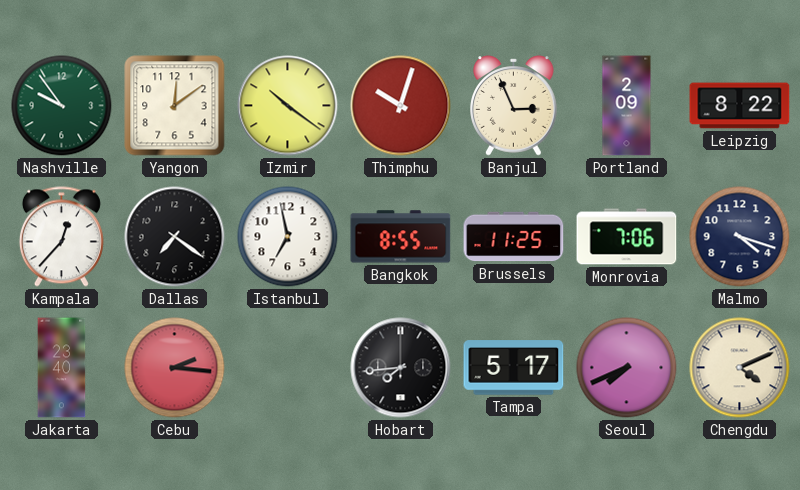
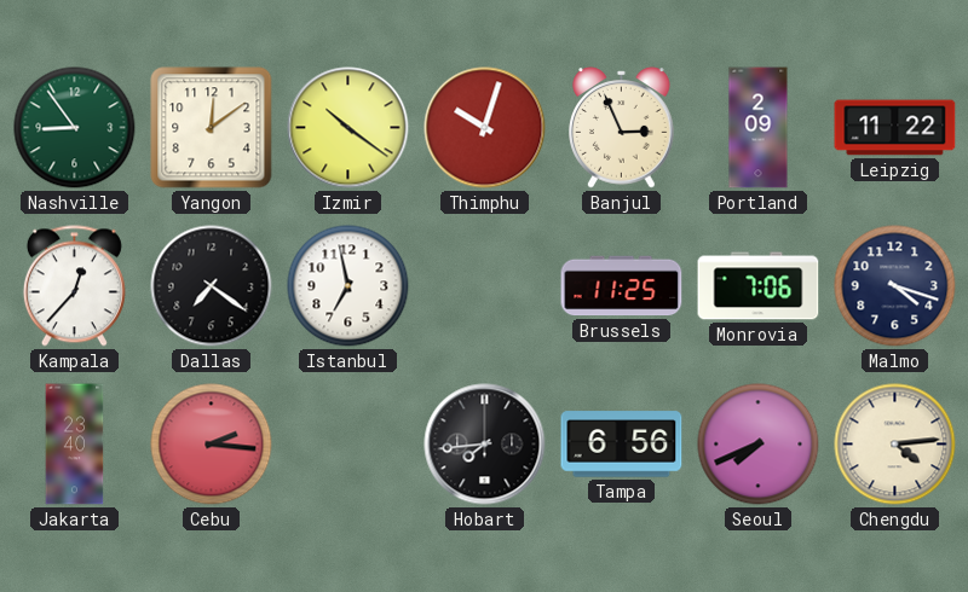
Nashville: 9:54 -> 8:54 (75, 128)
Leipzig: 8:22 -> 11:22 (895, 128)
Bangkok: 8:55 -> none (401, 237)
Tampa: 5:17 -> 6:56 (622, 445)
Chengdu: 4:11 -> 4:14 (895, 445)
